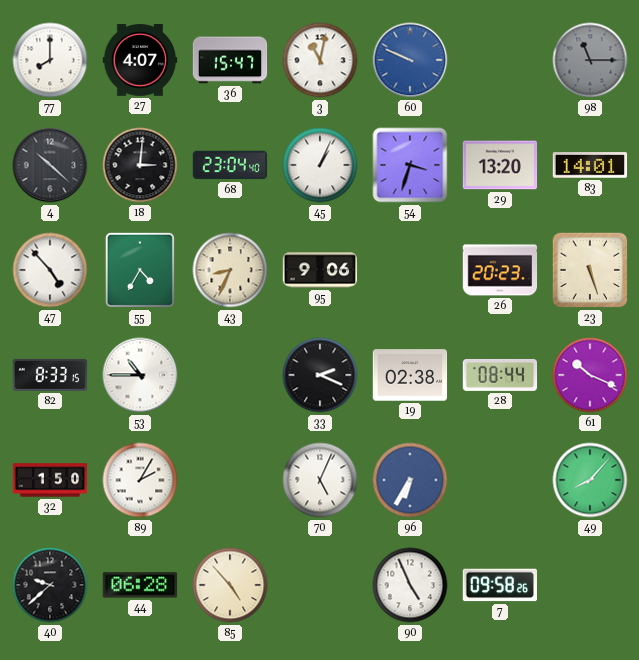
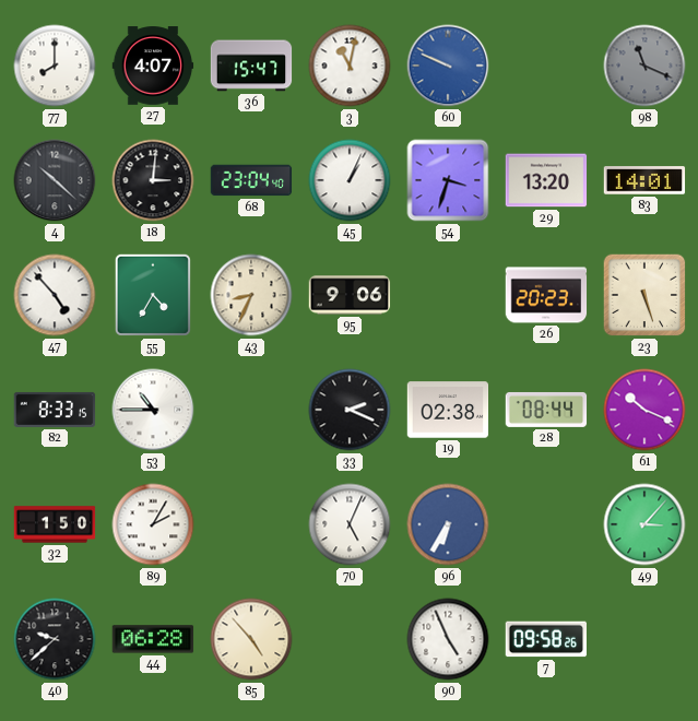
98: 11:15 -> 11:19 (644, 66)
49: 8:07 -> 3:07 (644, 524)
